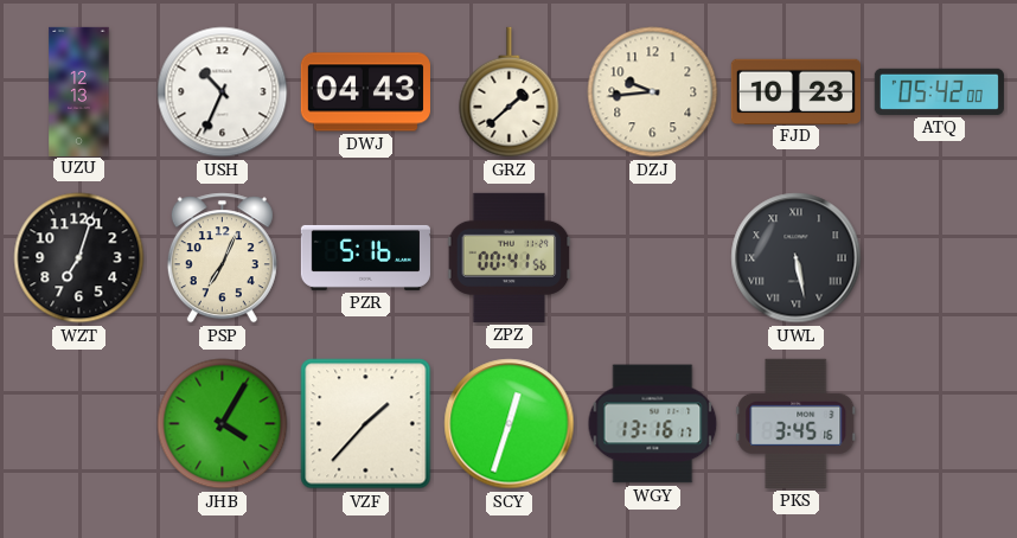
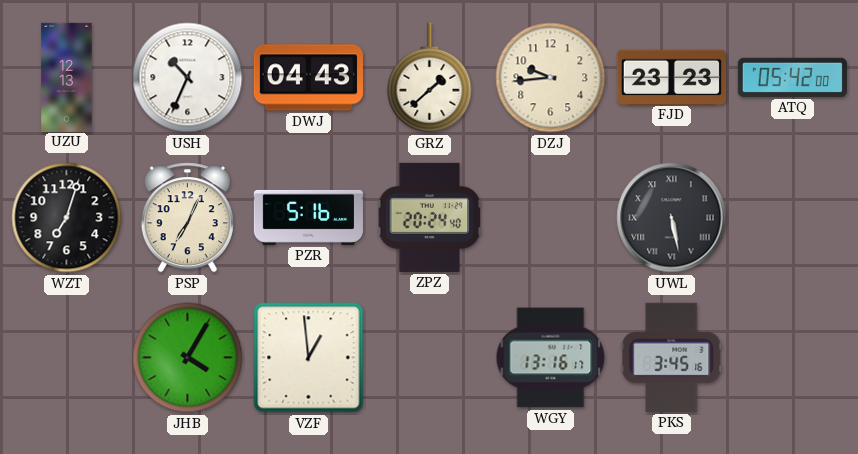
FJD: 10:23 -> 23:23 (671, 77)
ZPZ: 00:41 -> 20:24 (430, 217)
VZF: 1:37 -> 12:59 (309, 358)
SCY: 12:33 -> none (510, 424)
